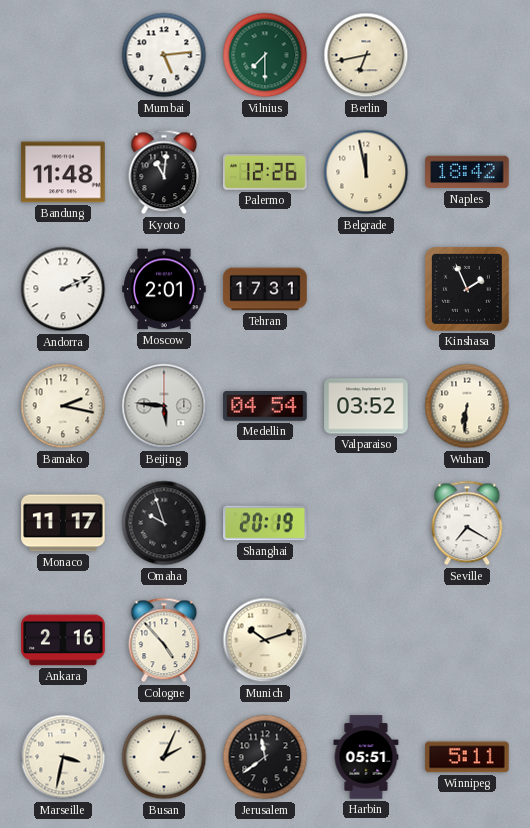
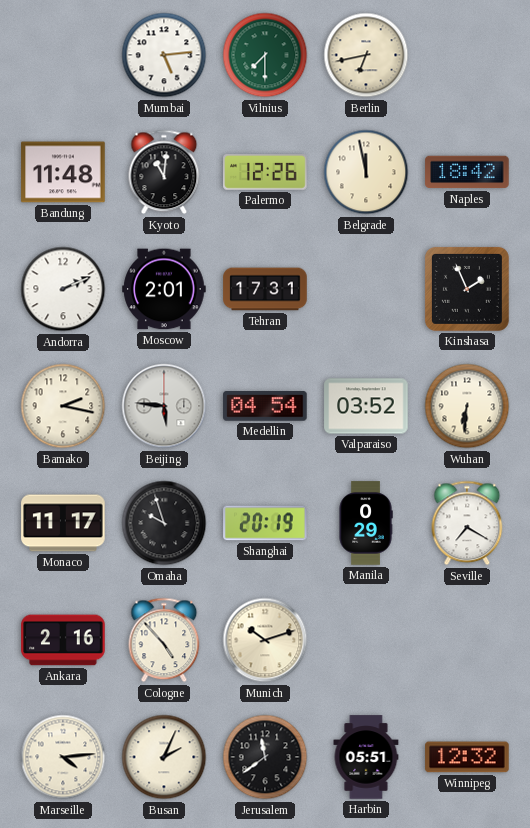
Manila: none -> 0:29 (366, 523)
Marseille: 3:32 -> 4:14 (63, 757)
Winnipeg: 5:11 -> 12:32 (467, 757)
